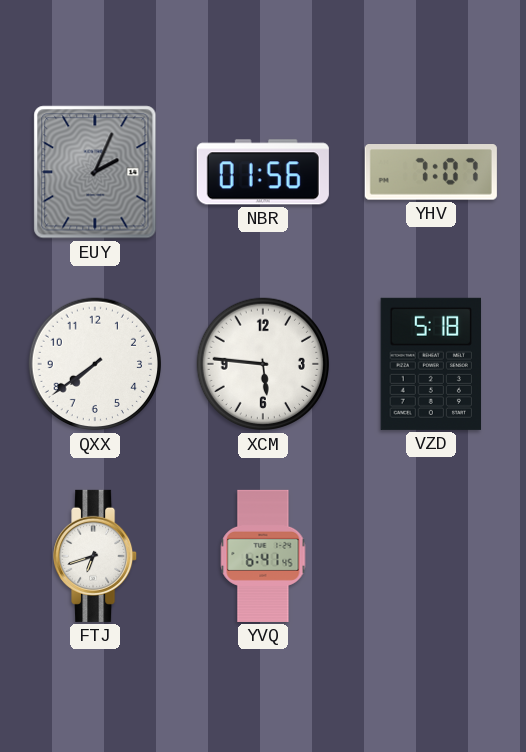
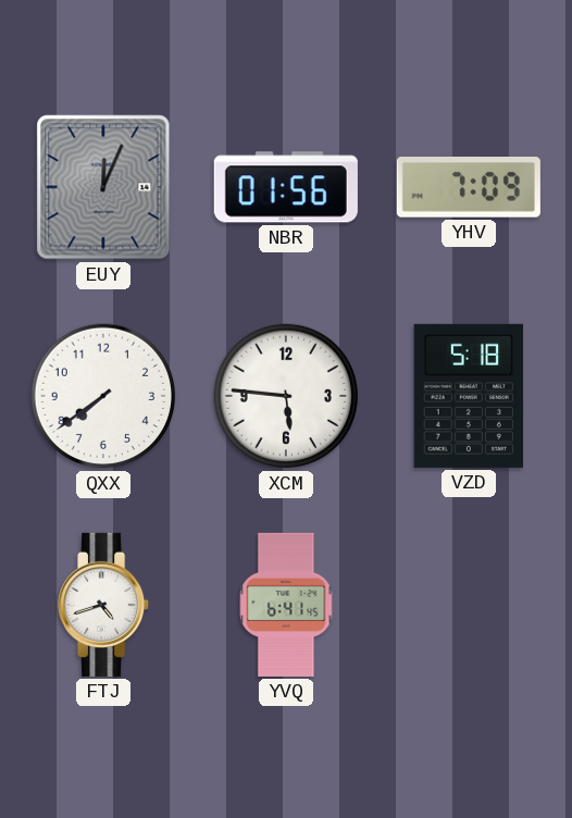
EUY: 2:04 -> 12:04 (103, 187)
YHV: 7:07 -> 7:09 (469, 188)
FTJ: 6:42 -> 4:42 (104, 605)
